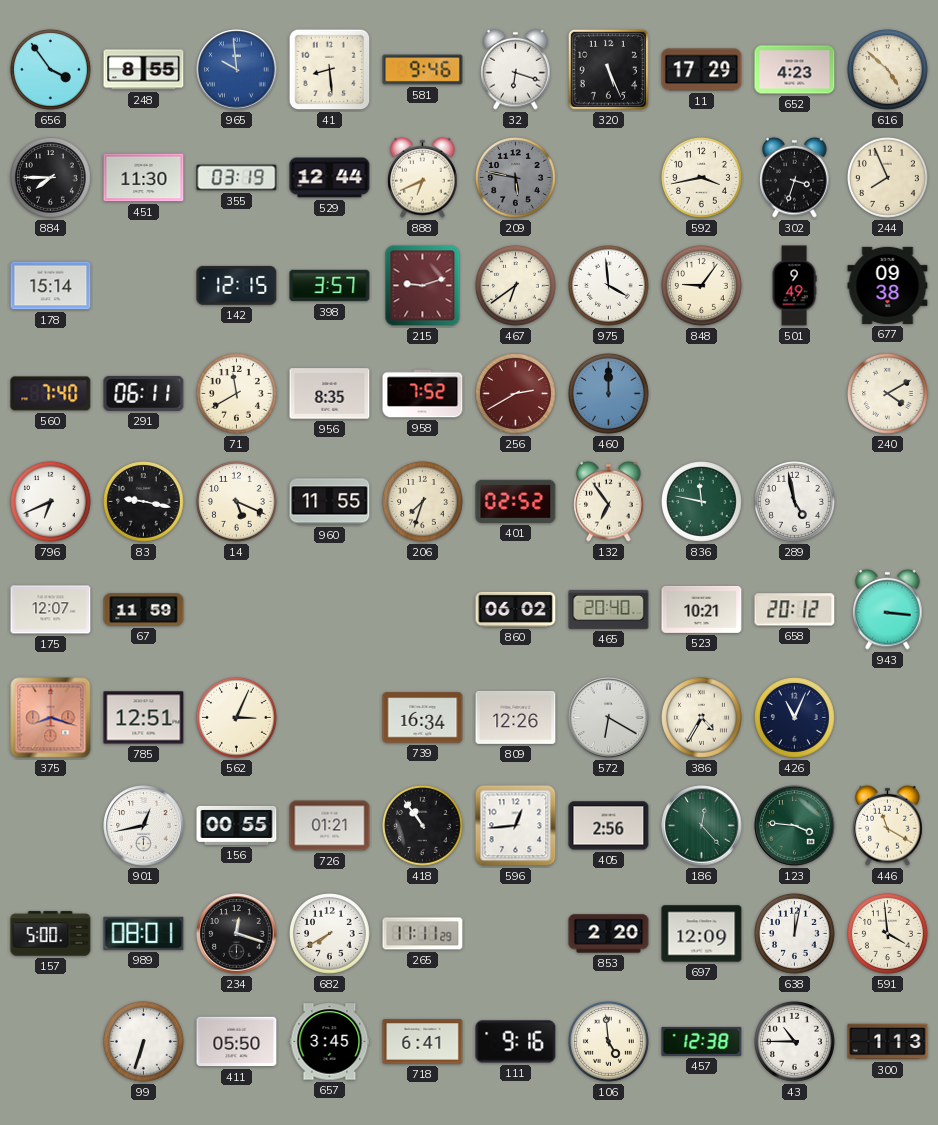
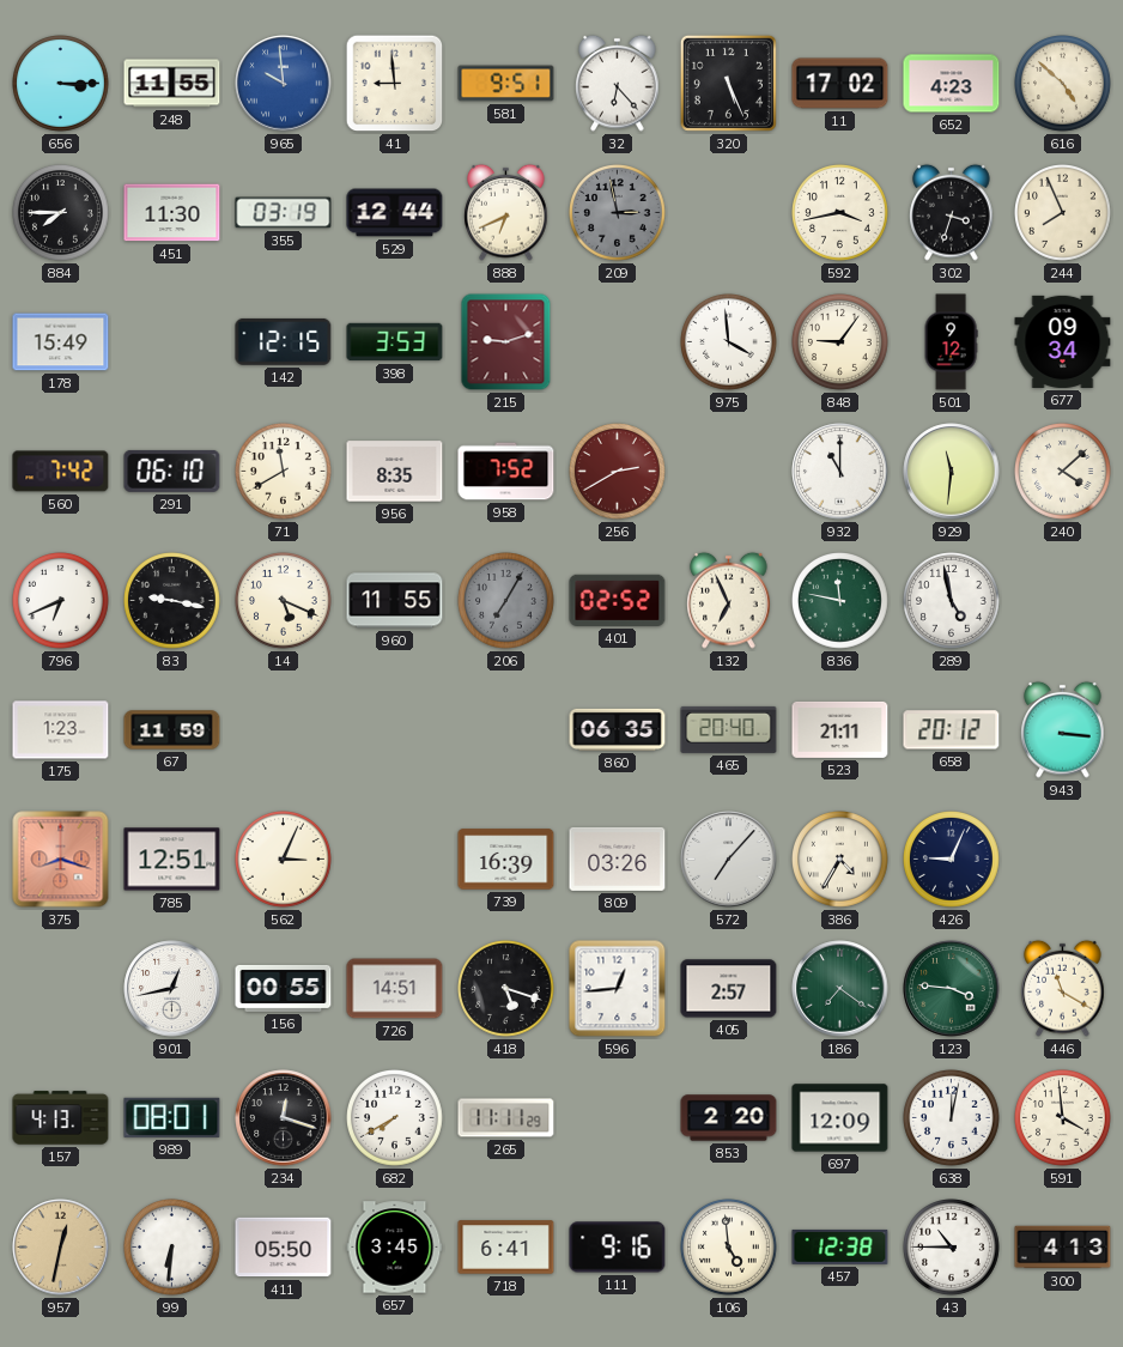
656: 3:54 -> 3:15 (61, 84)
248: 8:55 -> 11:55 (172, 84)
41: 8:29 -> 8:59 (395, 84)
581: 9:46 -> 9:51 (506, 84)
32: 6:18 -> 6:23 (618, 83)
11: 17:29 -> 17:02 (840, 84)
209: 5:47 -> 2:58 (618, 213)
178: 15:14 -> 15:49 (61, 342)
398: 3:57 -> 3:53 (395, 342)
467: 6:39 -> none (516, 286)
501: 9:49 -> 9:12 (951, 342)
677: 09:38 -> 09:34 (1063, 341)
560: 7:40 -> 7:42 (61, 472)
291: 06:11 -> 06:10 (172, 471)
460: 12:00 -> none (609, 394)
932: none -> 11:00 (840, 472)
929: none -> 11:31 (952, 472)
240: 4:10 -> 4:08 (1063, 472)
206: 7:33 -> 7:05 (506, 601)
206 dial: cream -> grey (506, 601)
132: 6:54 -> 6:56 (729, 600)
175: 12:07 -> 1:23 (61, 730)
860: 06:02 -> 06:35 (618, 729)
523: 10:21 -> 21:11 (840, 729)
739: 16:34 -> 16:39 (506, 860)
809: 12:26 -> 03:26 (618, 858)
572: 6:20 -> 7:07 (729, 860)
426: 11:04 -> 9:04 (952, 860)
726: 01:21 -> 14:51 (395, 989)
418: 10:54 -> 5:18 (506, 989)
405: 2:56 -> 2:57 (729, 989)
186: 12:23 -> 7:21 (840, 989)
157: 5:00 -> 4:13 (61, 1118)
957: none -> 12:32 (61, 1248)
99: 6:33 -> 6:31 (172, 1248)
300: 1:13 -> 4:13 (1063, 1248)
